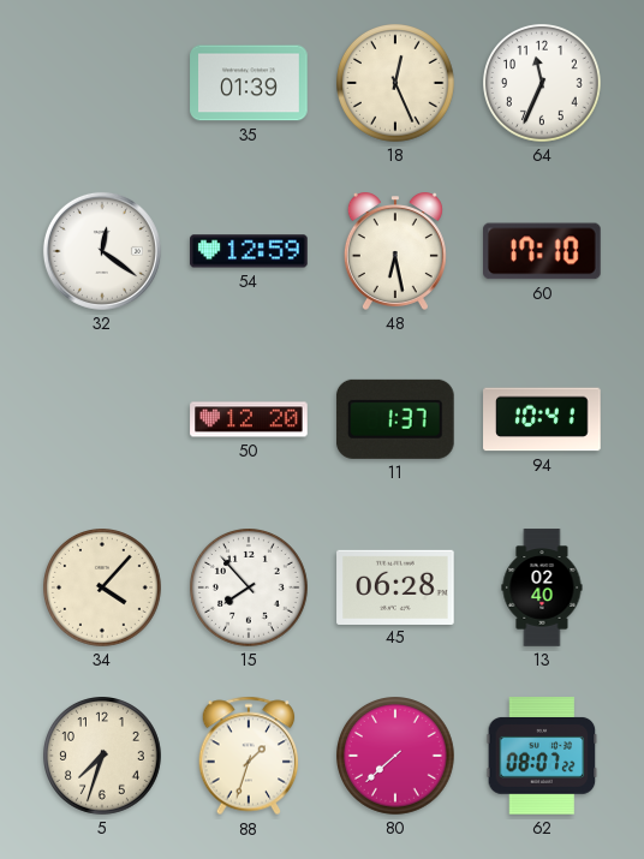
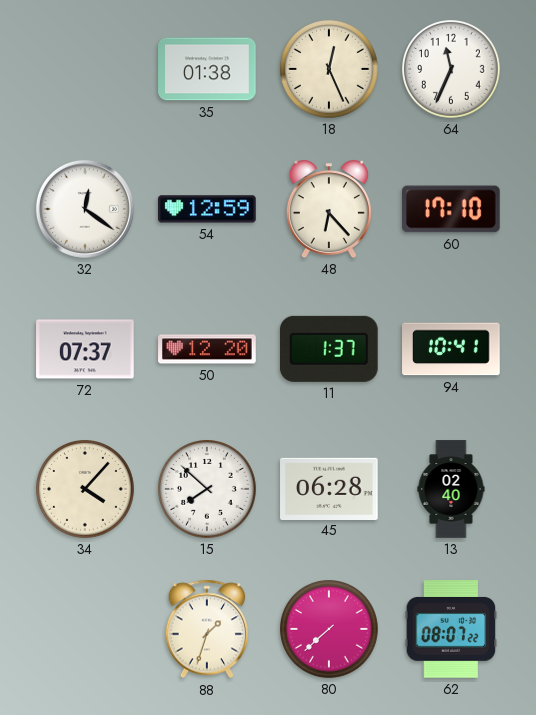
35: 01:39 -> 01:38 (207, 69)
48: 6:28 -> 6:23 (329, 209)
72: none -> 07:37 (85, 349)
15: 7:53 -> 7:52 (208, 490)
5: 7:33 -> none (103, 757)
